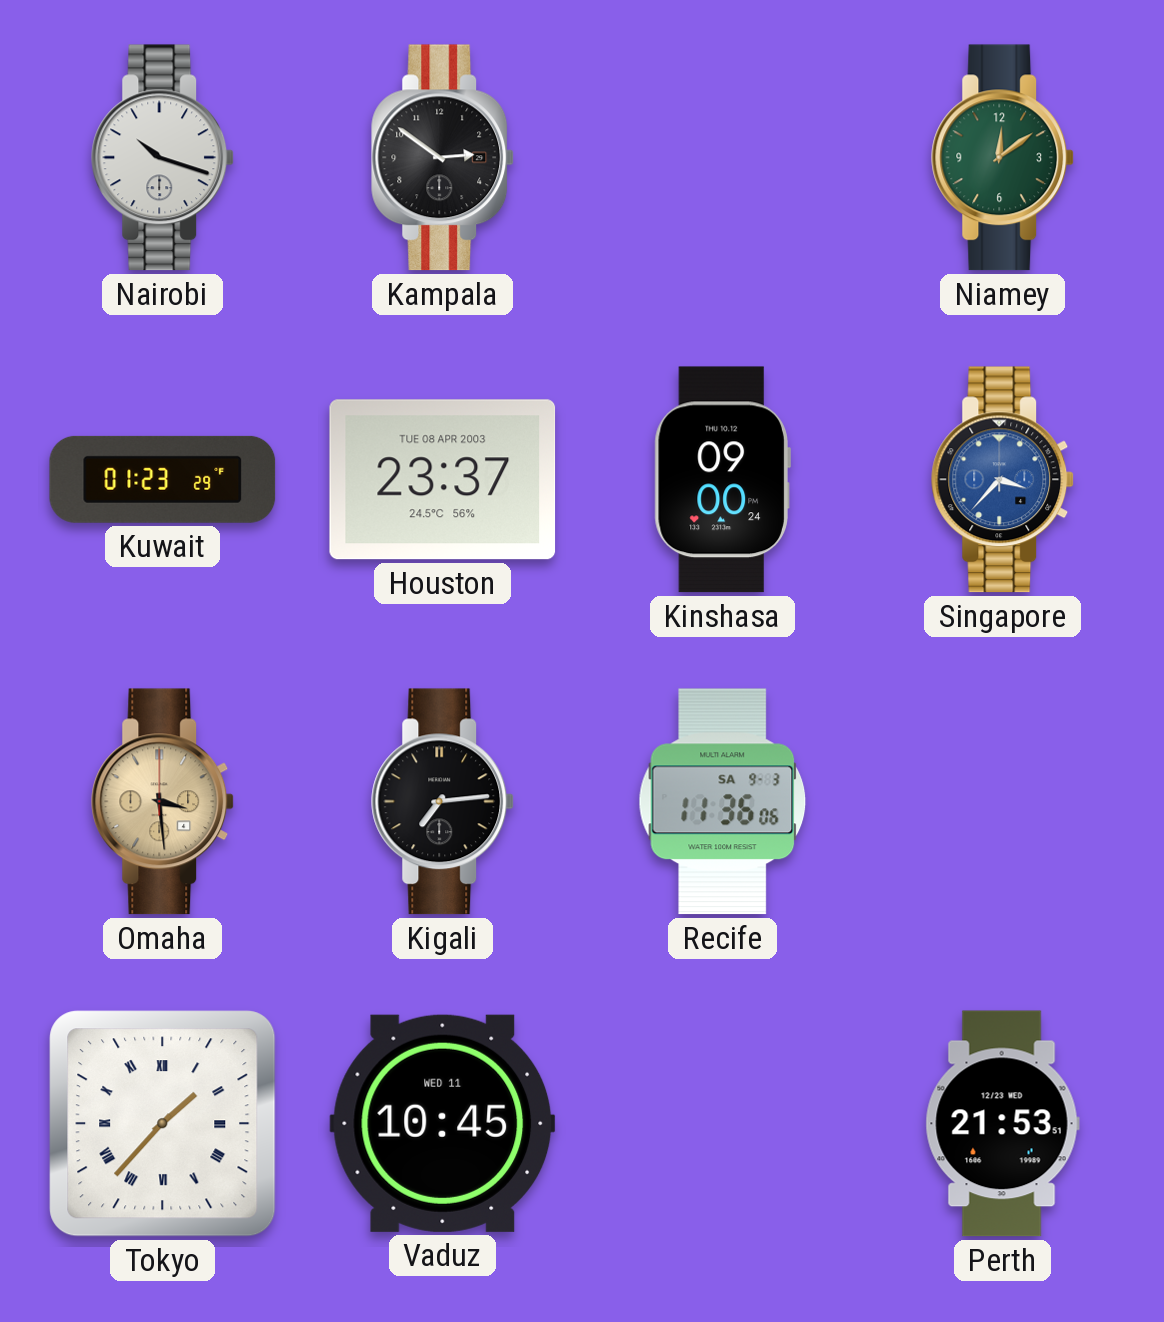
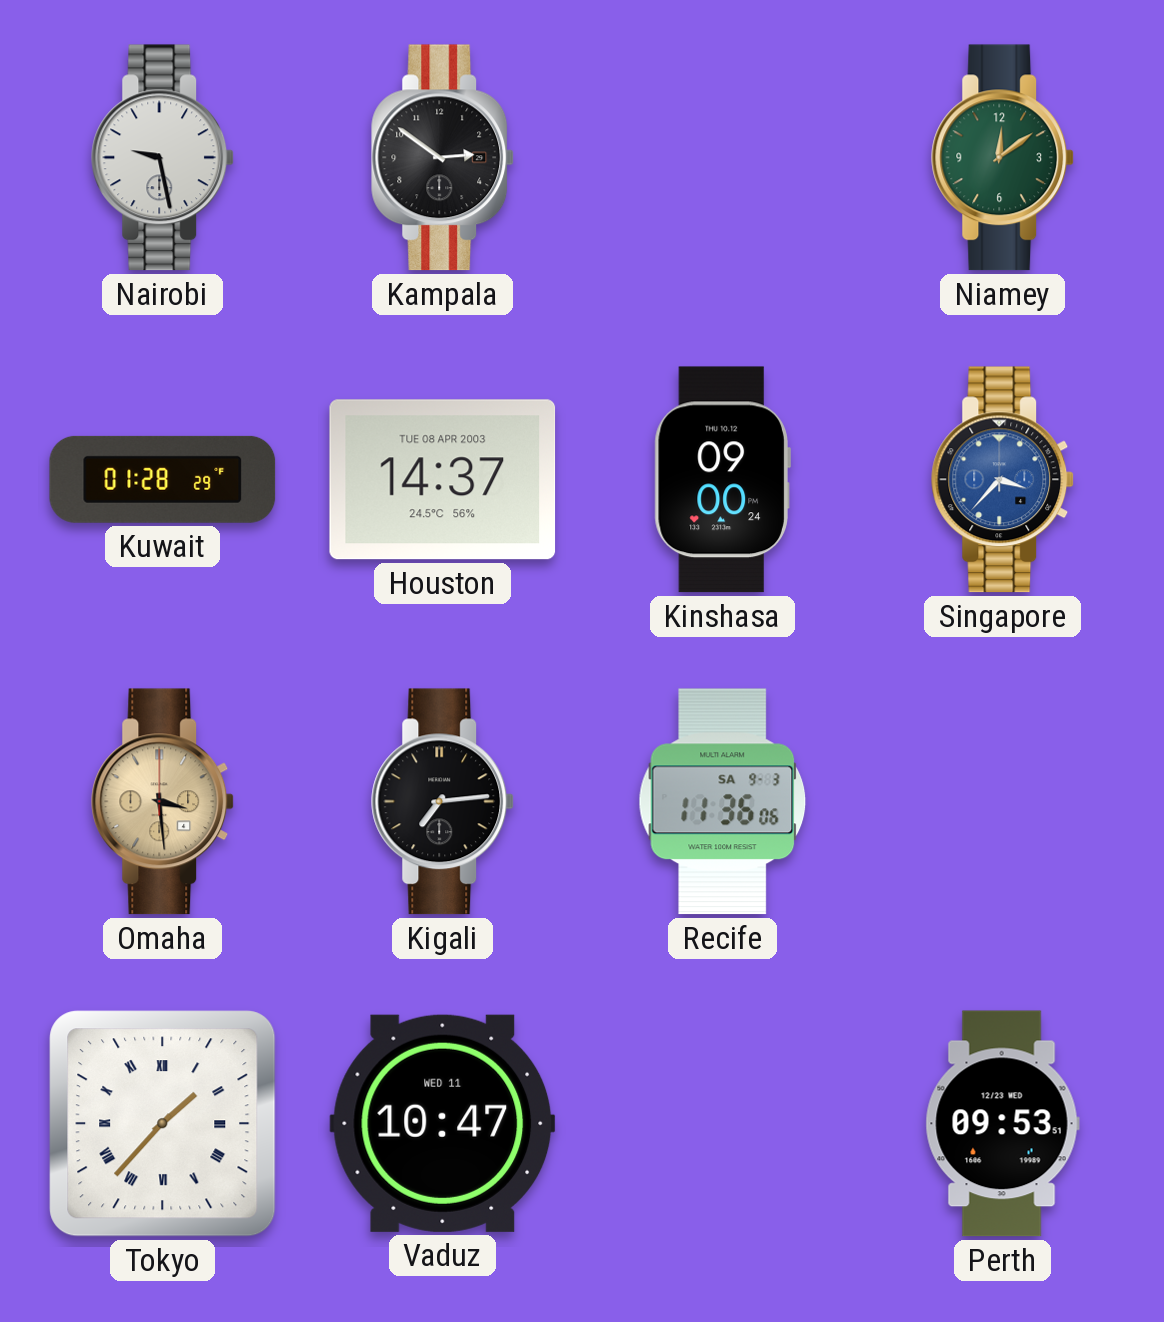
Nairobi: 10:18 -> 9:28 (163, 158)
Kuwait: 01:23 -> 01:28 (163, 479)
Houston: 23:37 -> 14:37 (443, 480)
Vaduz: 10:45 -> 10:47 (443, 1123)
Perth: 21:53 -> 09:53 (1002, 1124)
